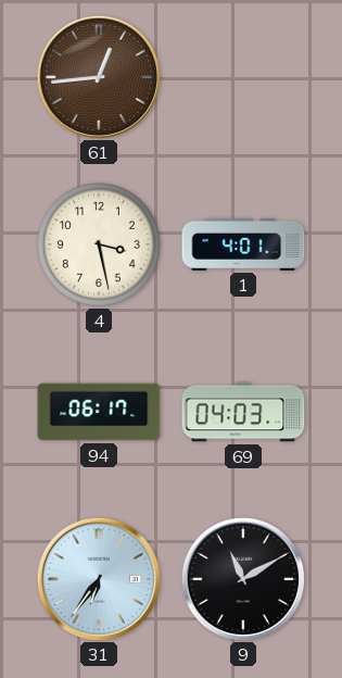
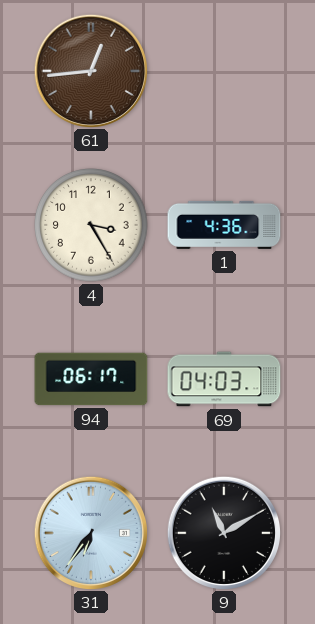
4: 3:28 -> 3:25 (91, 225)
1: 4:01 -> 4:36 (224, 225)
